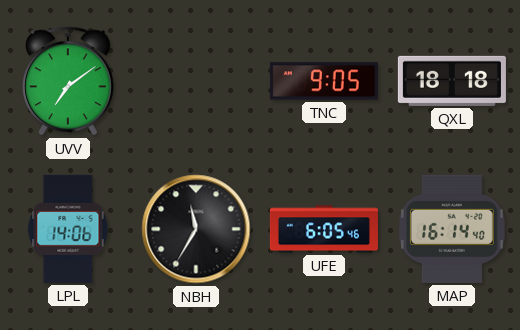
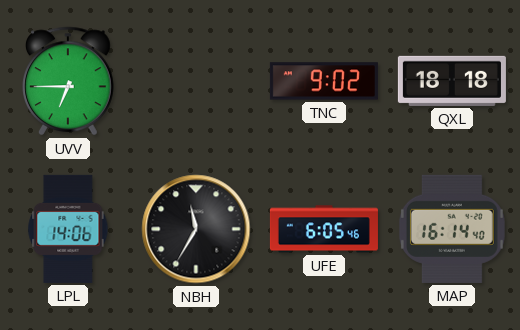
UVV: 7:09 -> 6:45 (69, 81)
TNC: 9:05 -> 9:02 (324, 81)
